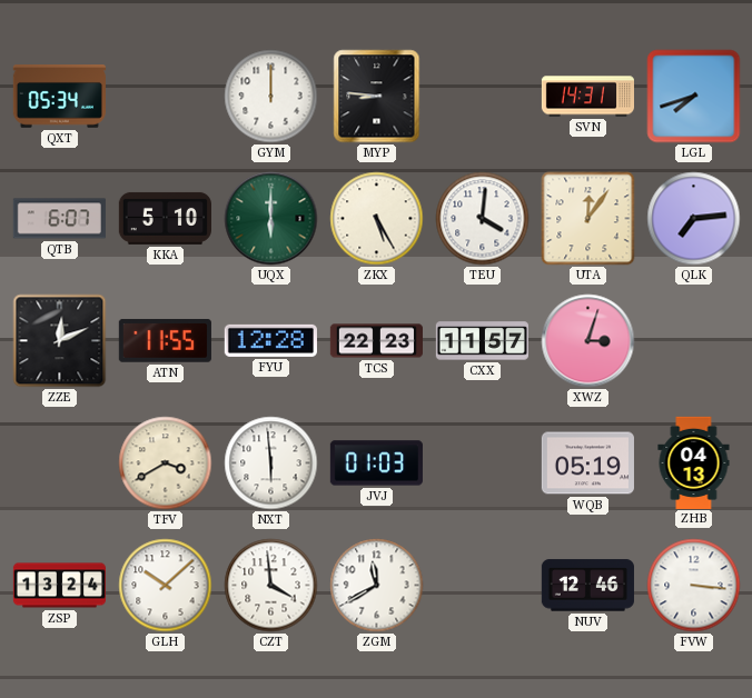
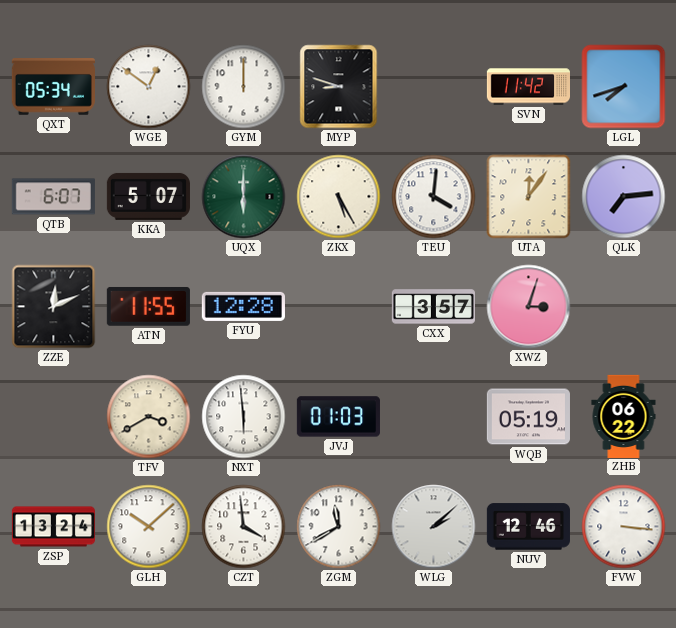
WGE: none -> 12:51 (149, 87)
MYP: 8:46 -> 8:48 (339, 87)
SVN: 14:31 -> 11:42 (528, 87)
KKA: 5:10 -> 5:07 (148, 196)
TCS: 22:23 -> none (376, 341)
CXX: 11:57 -> 3:57 (433, 307)
ZHB: 04:13 -> 06:22 (624, 416)
WLG: none -> 2:08 (434, 527)
